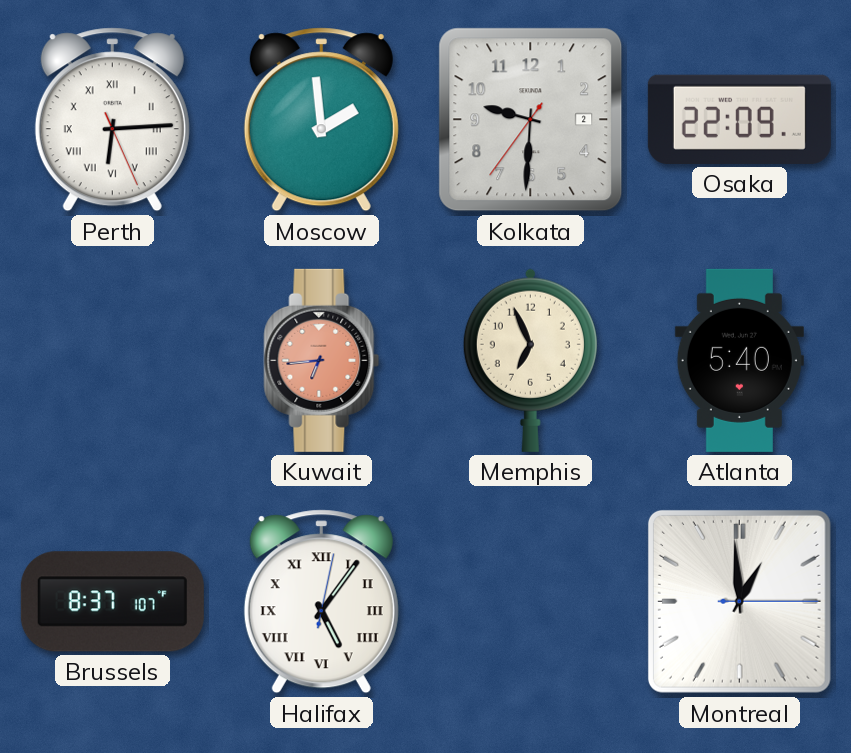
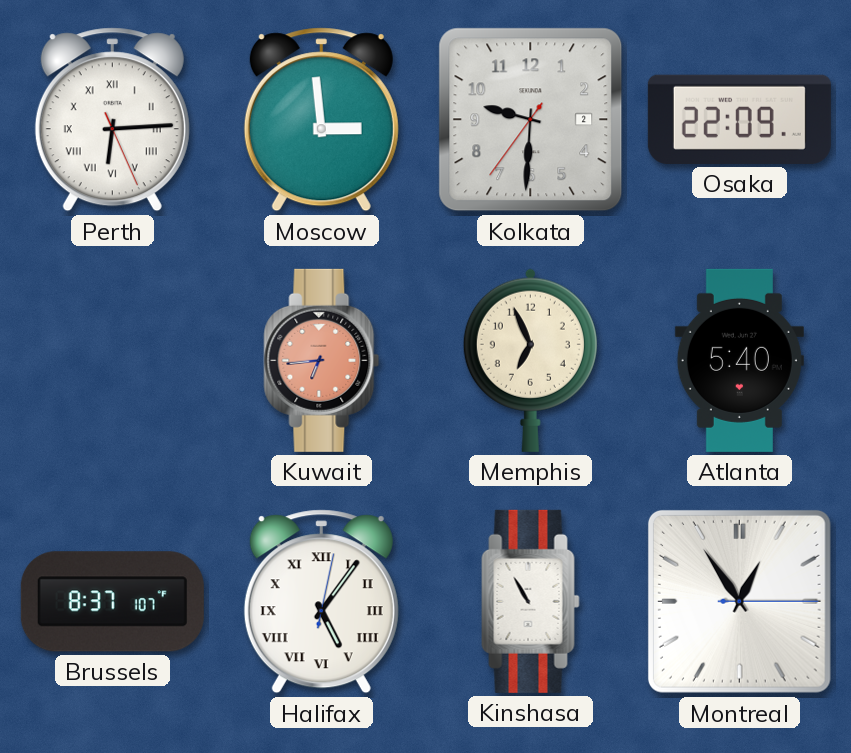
Moscow: 1:59 -> 2:59 (321, 120)
Kinshasa: none -> 10:55 (531, 601)
Montreal: 12:59 -> 12:54 (739, 601)
